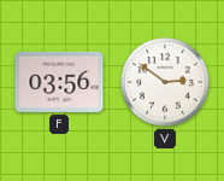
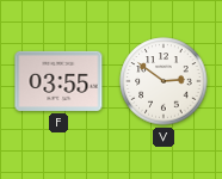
F: 03:56 -> 03:55 (58, 81)
